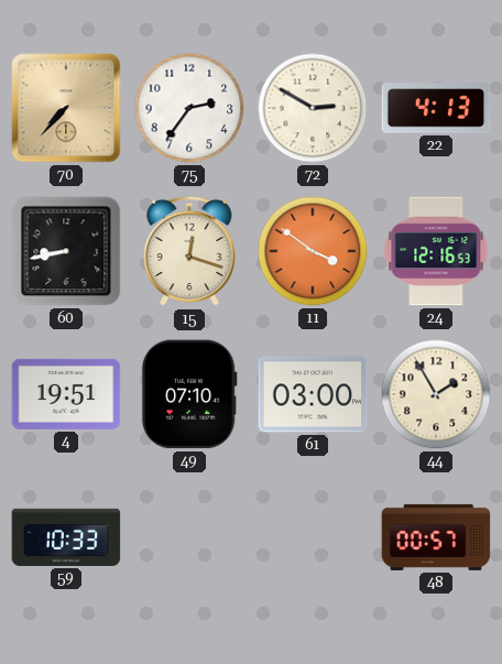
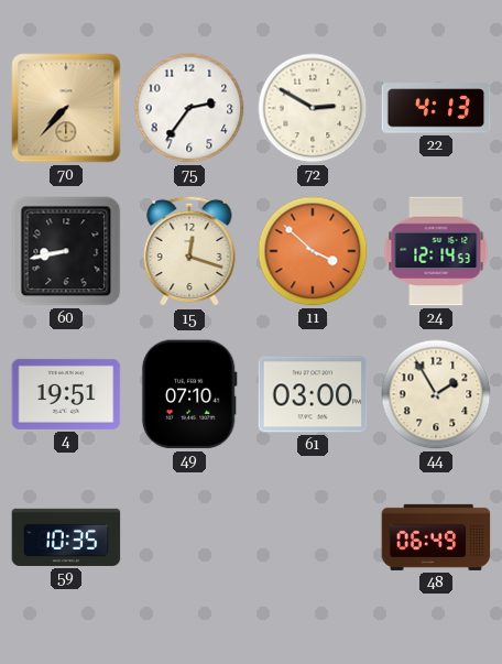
11: 3:51 -> 3:52 (313, 251)
24: 12:16 -> 12:14 (436, 251)
59: 10:33 -> 10:35 (66, 537)
48: 00:57 -> 06:49 (436, 537)
